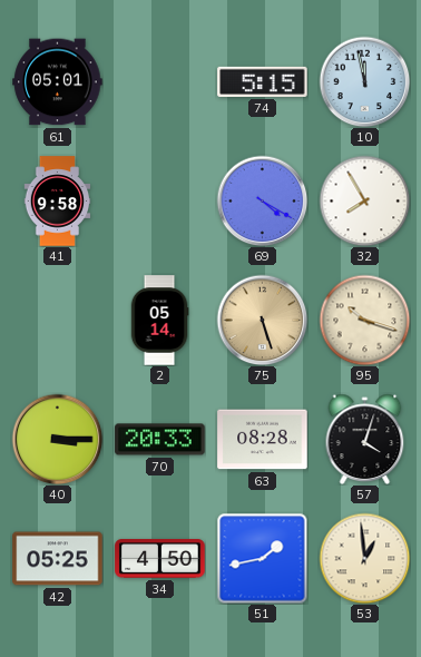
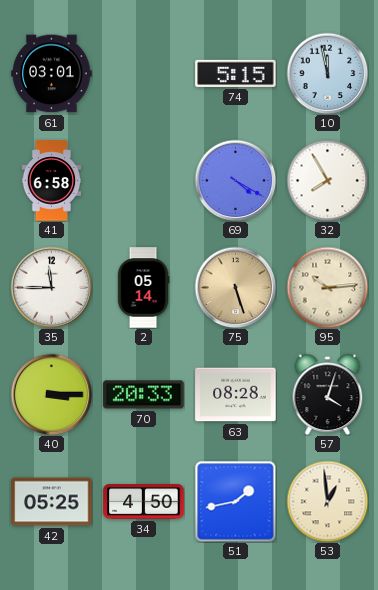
61: 05:01 -> 03:01 (52, 74)
41: 9:58 -> 6:58 (52, 181)
35: none -> 11:45 (51, 287)
95: 10:18 -> 10:14 (327, 287)
